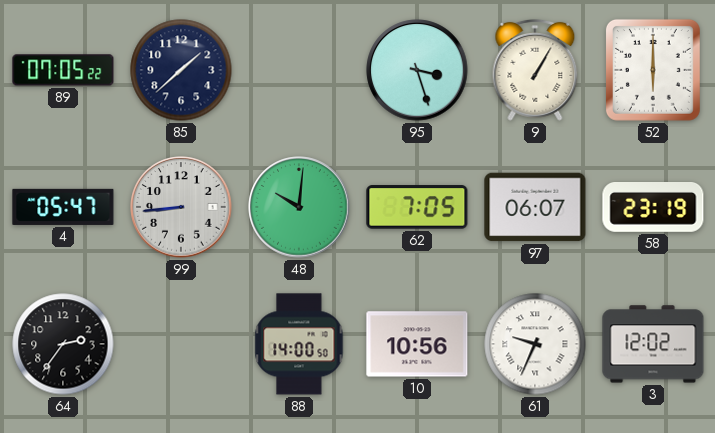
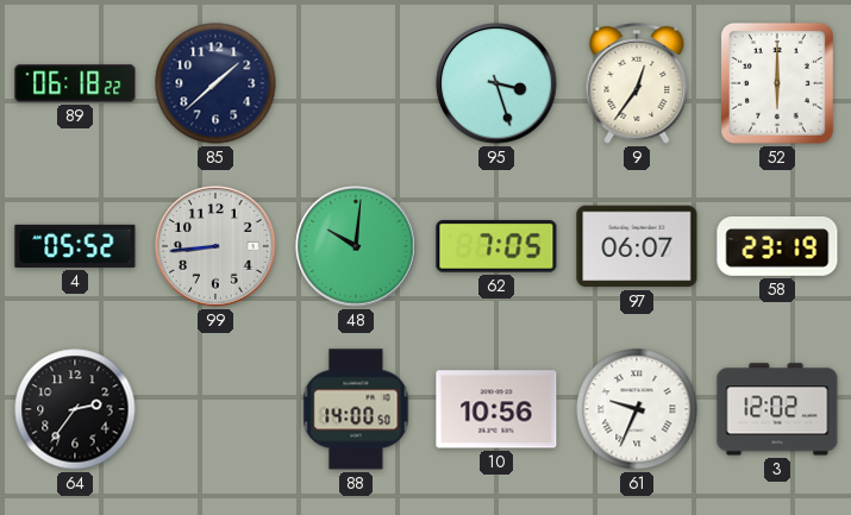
89: 07:05 -> 06:18 (75, 83)
9: 1:05 -> 12:36 (637, 83)
4: 05:47 -> 05:52 (75, 246)
